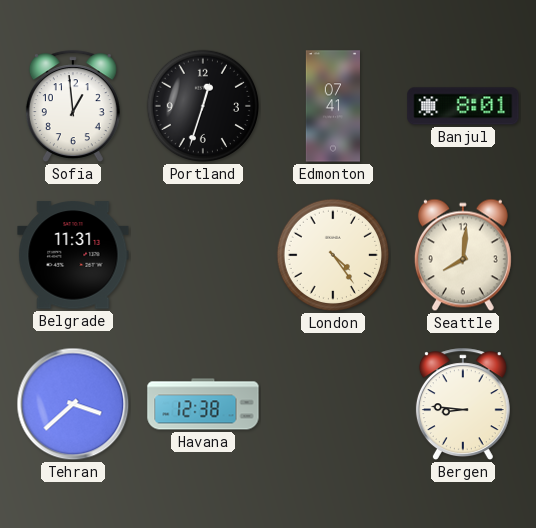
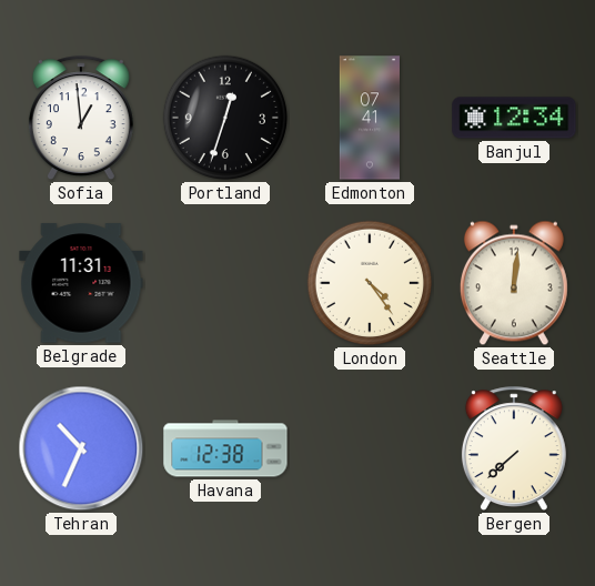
Banjul: 8:01 -> 12:34 (514, 118)
Seattle: 8:01 -> 12:01 (514, 283)
Tehran: 3:38 -> 10:34 (81, 448)
Bergen: 8:46 -> 7:38 (514, 448)
